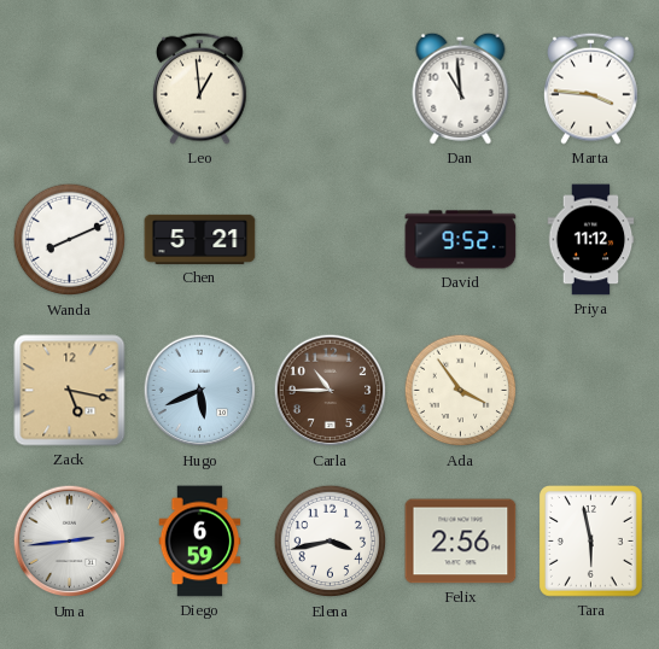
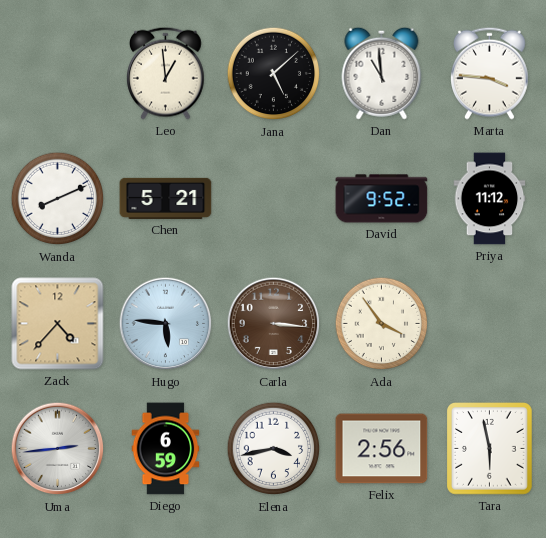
Jana: none -> 5:08 (274, 74)
Zack: 5:17 -> 4:37 (58, 324)
Hugo: 5:41 -> 5:46 (166, 324)
Carla: 10:45 -> 3:16 (274, 324)
